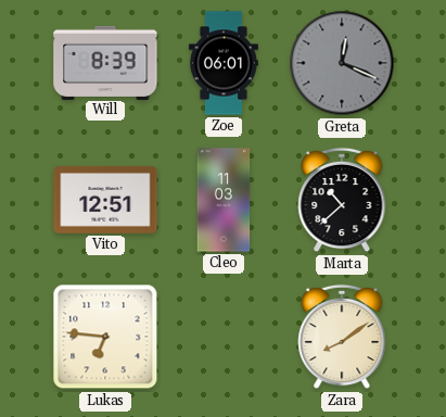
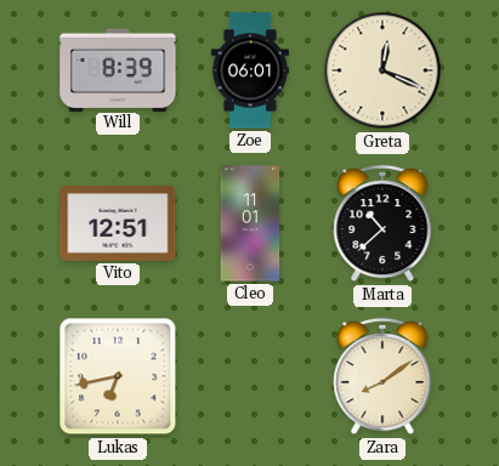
Greta dial: grey -> cream (382, 70)
Cleo: 11:03 -> 11:01 (250, 223)
Lukas: 6:46 -> 6:43 (118, 376)
